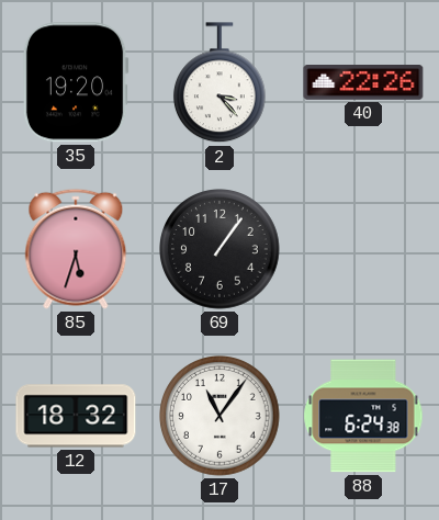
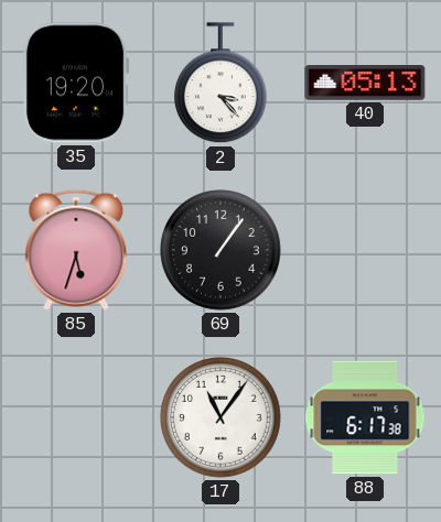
40: 22:26 -> 05:13 (365, 84)
12: 18:32 -> none (76, 416)
88: 6:24 -> 6:17 (365, 417)
